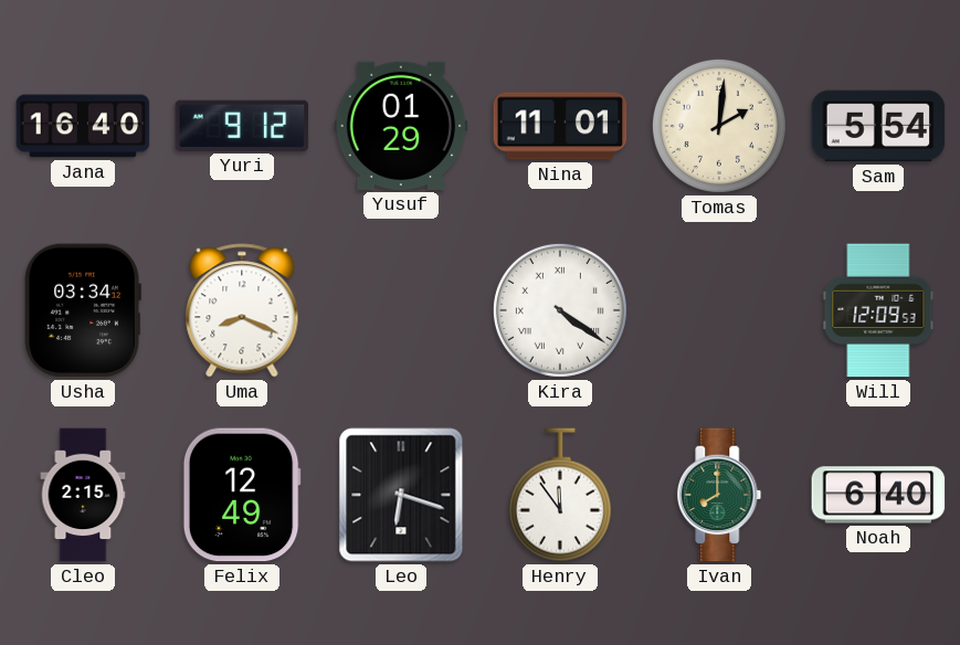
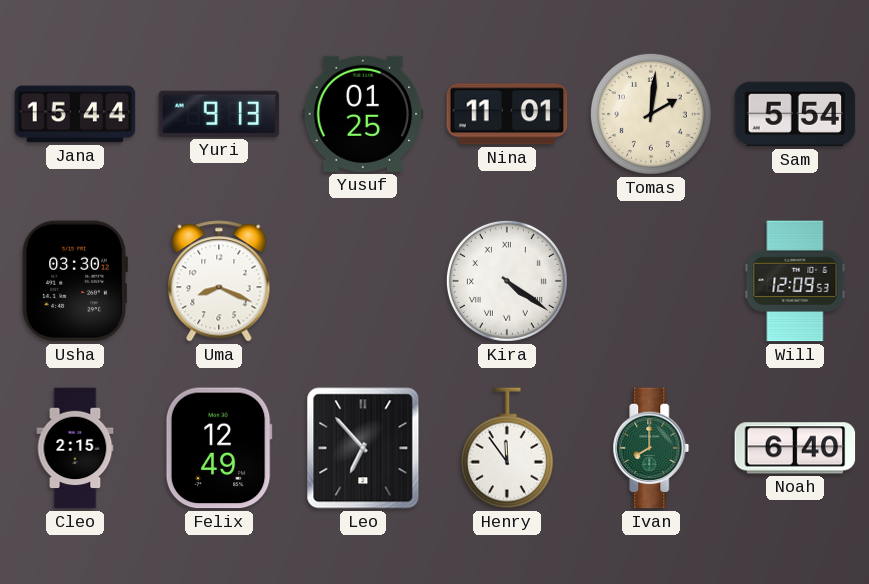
Jana: 16:40 -> 15:44 (75, 114)
Yuri: 9:12 -> 9:13 (219, 114)
Yusuf: 01:29 -> 01:25 (363, 114)
Usha: 03:34 -> 03:30 (75, 281)
Leo: 6:18 -> 6:53 (363, 448)
